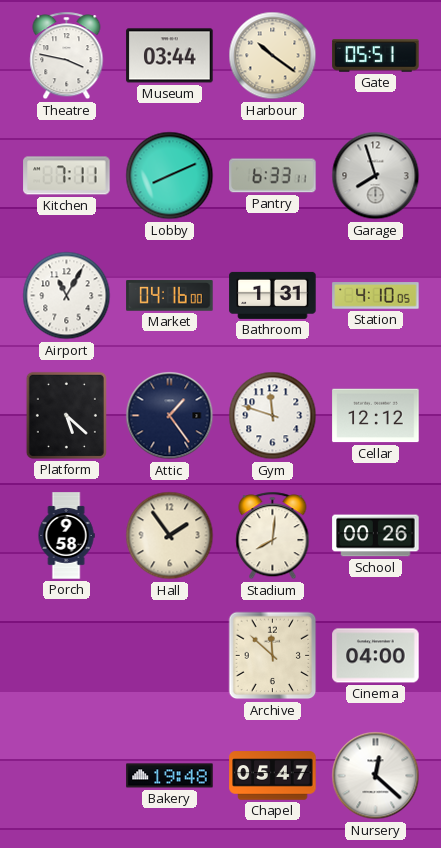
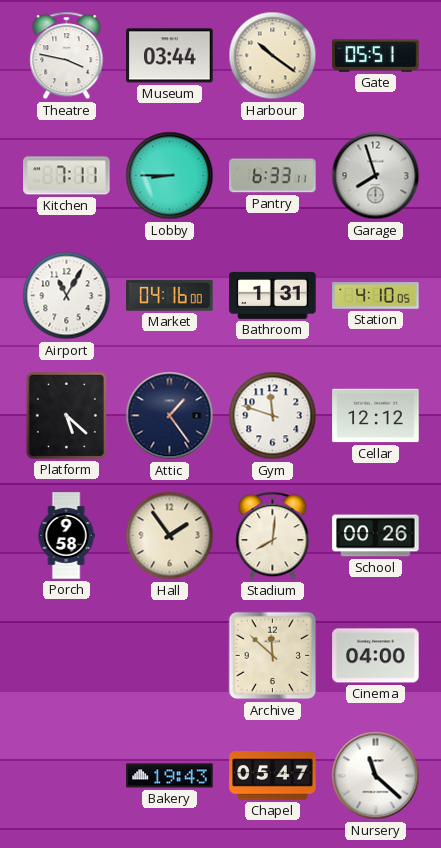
Lobby: 8:11 -> 8:45 (170, 176)
Bakery: 19:48 -> 19:43 (170, 776)
Nursery: 12:22 -> 11:22 (376, 776)
